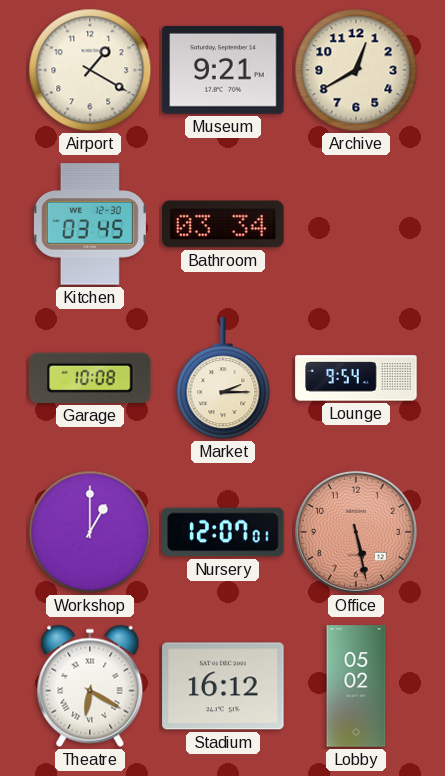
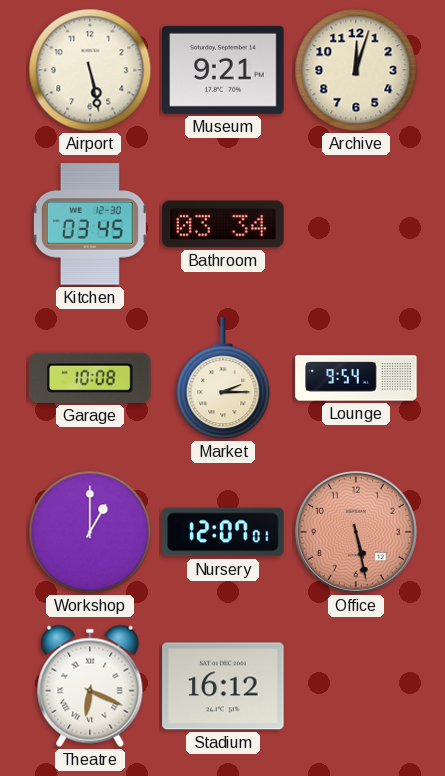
Airport: 1:20 -> 5:28 (90, 70)
Archive: 12:40 -> 12:03 (356, 70)
Theatre: 6:20 -> 6:19 (90, 686)
Lobby: 05:02 -> none (356, 686)
